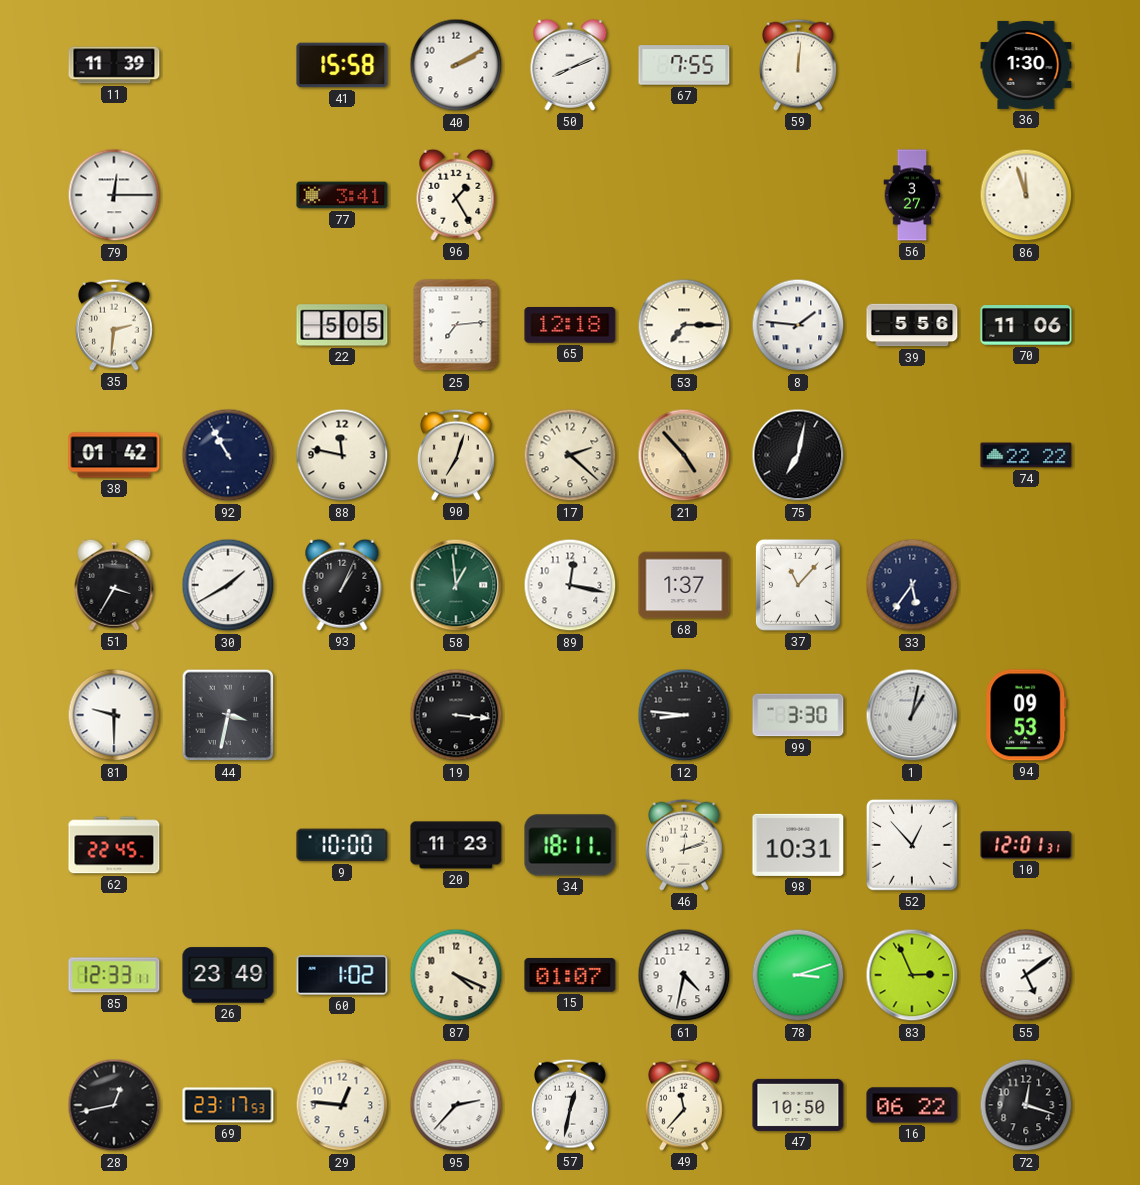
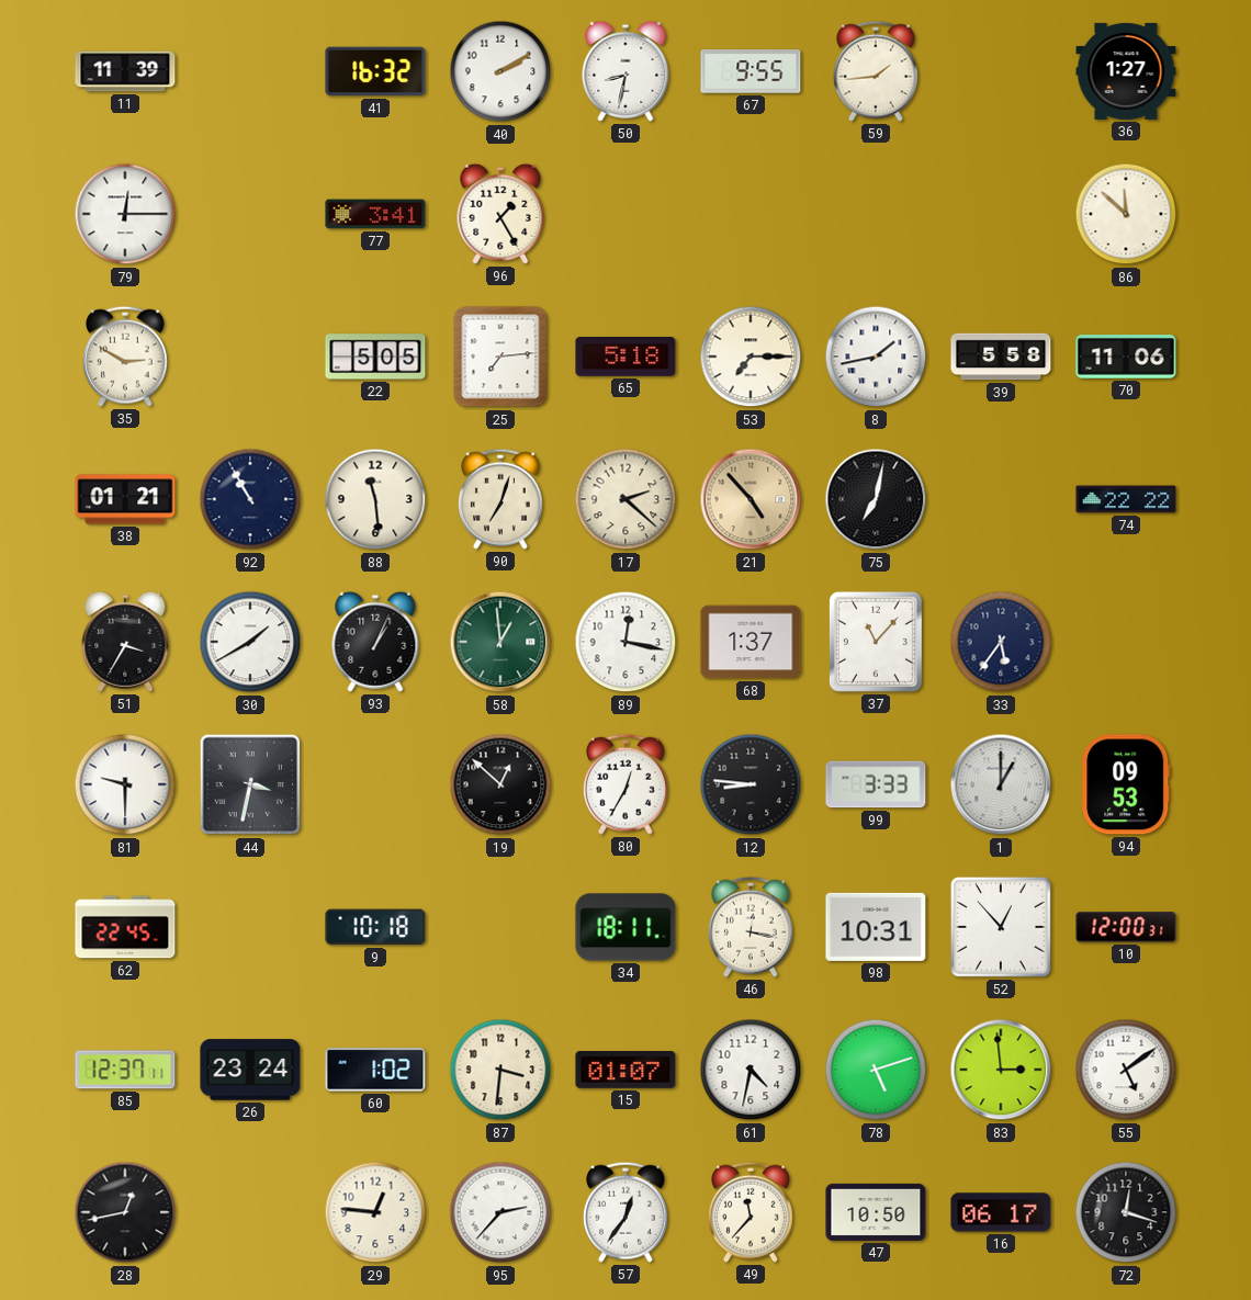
41: 15:58 -> 16:32 (375, 71)
50: 8:11 -> 8:32 (625, 71)
67: 7:55 -> 9:55 (751, 71)
59: 12:01 -> 1:44 (876, 71)
36: 1:30 -> 1:27 (1126, 71)
56: 3:27 -> none (912, 195)
86: 11:57 -> 11:52 (1126, 214)
35: 2:31 -> 2:50 (125, 357)
65: 12:18 -> 5:18 (625, 358)
8: 1:46 -> 1:43 (876, 357)
39: 5:56 -> 5:58 (1001, 357)
38: 01:42 -> 01:21 (125, 499)
88: 11:47 -> 11:29 (375, 499)
19: 3:16 -> 12:52 (500, 784)
80: none -> 12:35 (625, 784)
99: 3:30 -> 3:33 (876, 784)
1: 1:02 -> 1:00 (1001, 784)
9: 10:00 -> 10:18 (375, 927)
20: 11:23 -> none (456, 845)
46: 12:12 -> 12:17 (751, 927)
10: 12:01 -> 12:00 (1126, 927)
85: 12:33 -> 12:37 (125, 1070)
26: 23:49 -> 23:24 (250, 1070)
87: 4:19 -> 3:31 (500, 1070)
78: 3:12 -> 5:12 (876, 1070)
83: 2:56 -> 2:59 (1001, 1070)
69: 23:17 -> none (228, 1105)
57: 12:32 -> 12:36 (625, 1212)
16: 06:22 -> 06:17 (1001, 1212)
